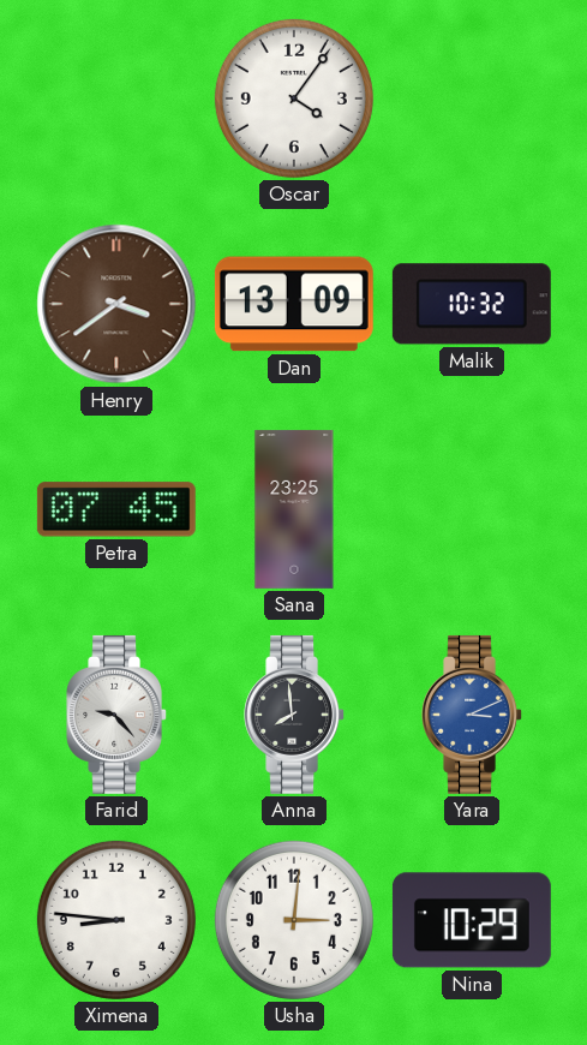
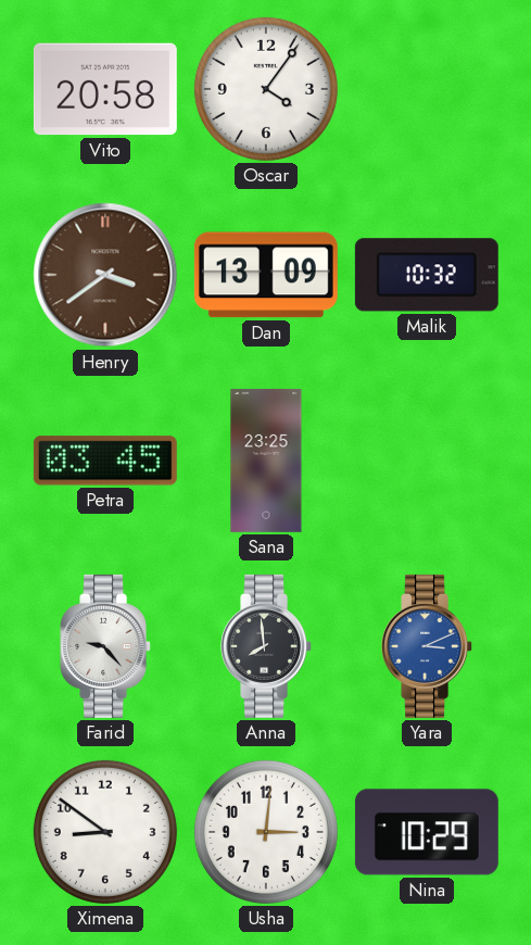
Vito: none -> 20:58 (105, 89)
Petra: 07:45 -> 03:45 (105, 461)
Ximena: 8:46 -> 8:51 (105, 832)
